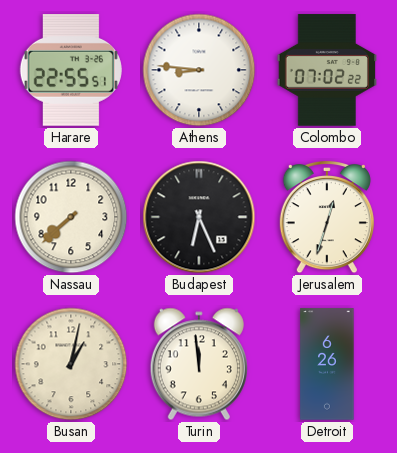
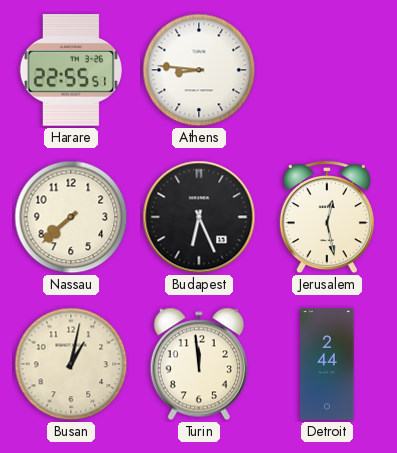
Colombo: 07:02 -> none (326, 70)
Jerusalem: 12:33 -> 12:28 (327, 217)
Detroit: 6:26 -> 2:44 (327, 364)
